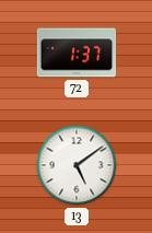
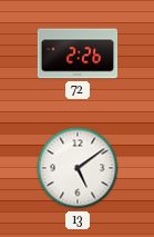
72: 1:37 -> 2:26 (78, 53)
